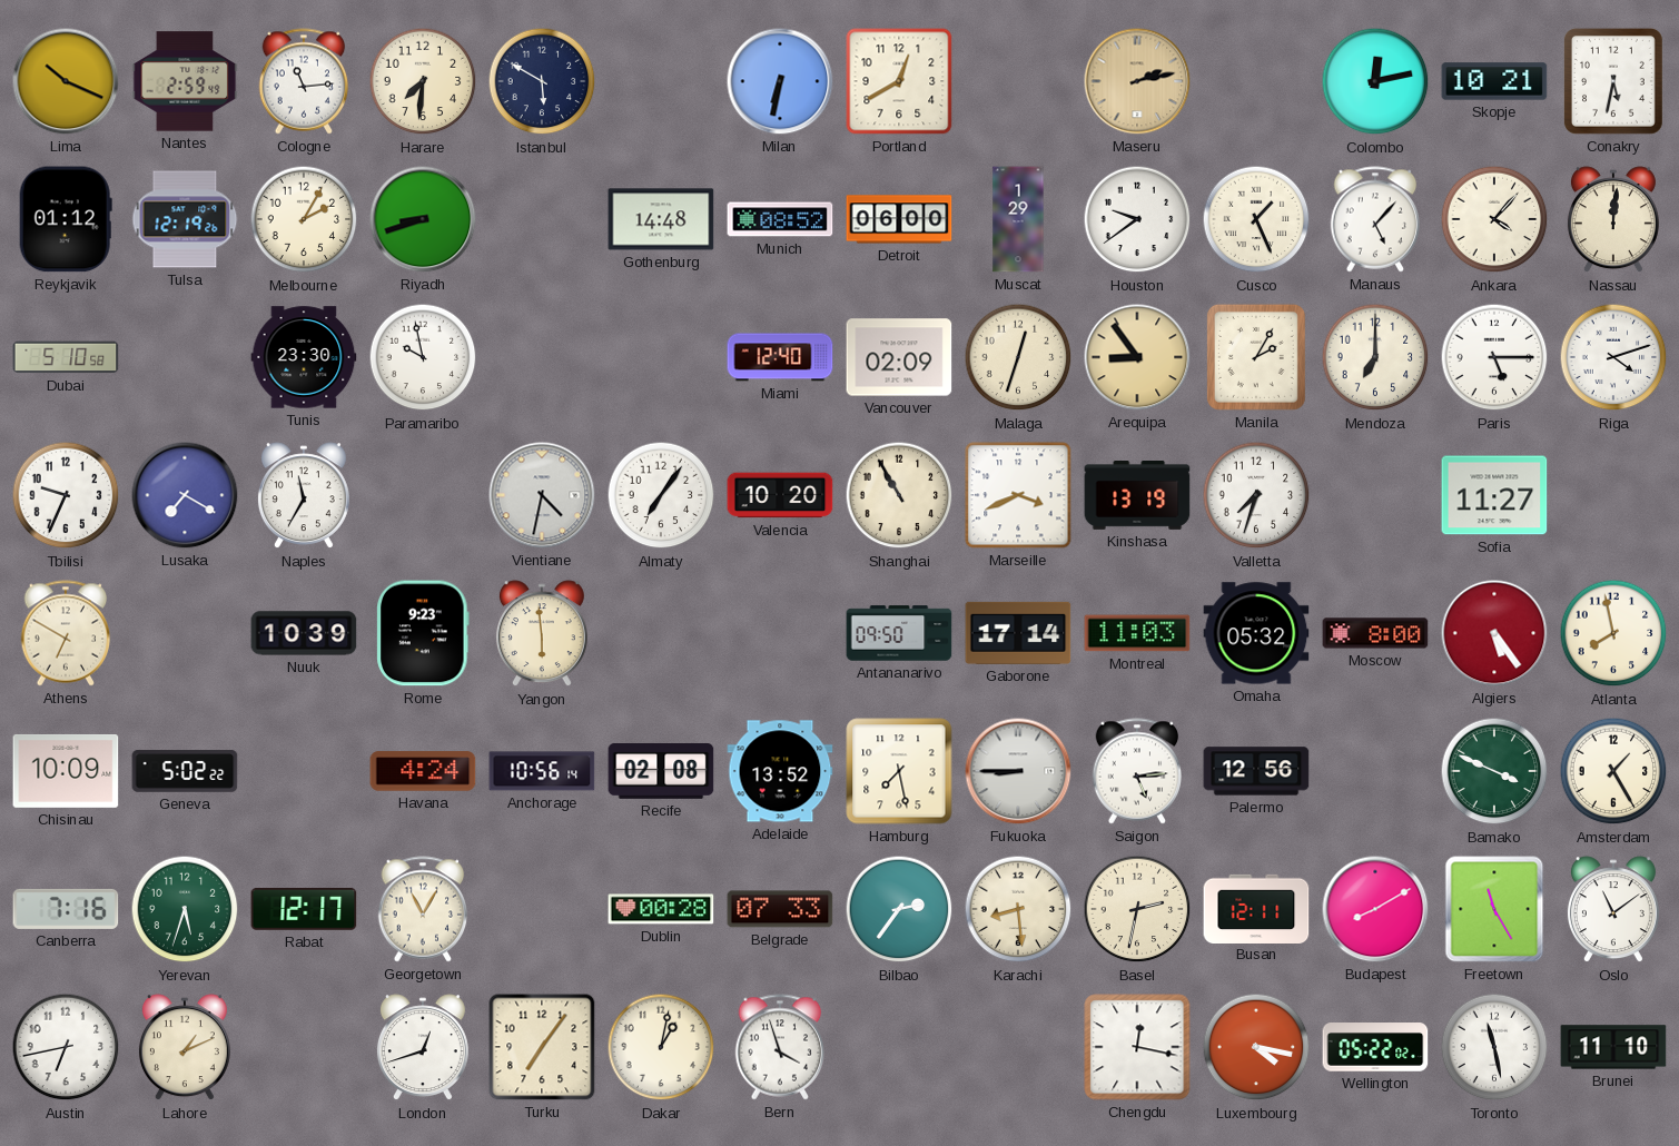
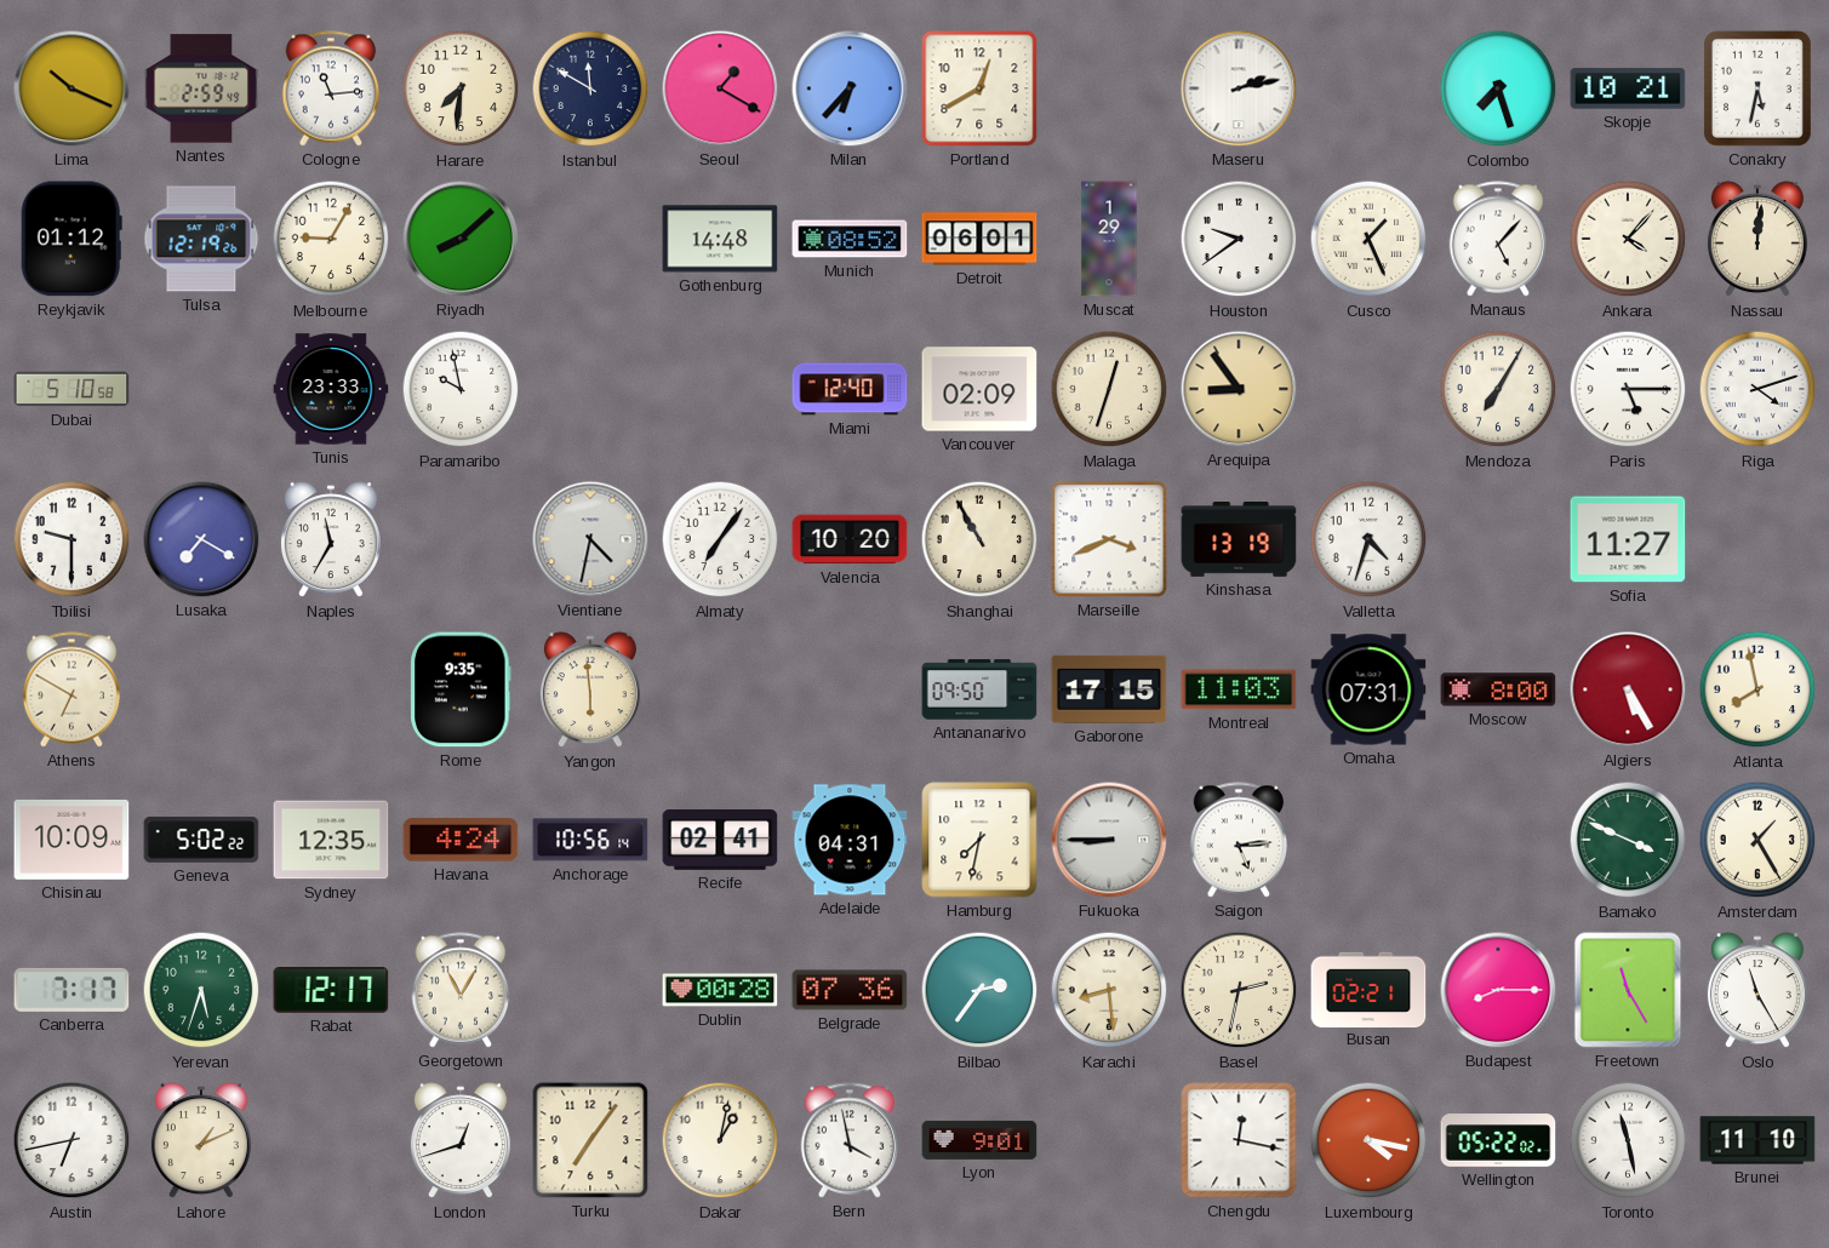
Istanbul: 5:50 -> 11:50 (590, 88)
Seoul: none -> 1:20 (720, 88)
Milan: 6:32 -> 6:37 (850, 88)
Maseru dial: champagne -> white (1239, 88)
Colombo: 12:13 -> 7:27 (1498, 88)
Melbourne: 2:05 -> 9:05 (331, 239)
Riyadh: 8:42 -> 8:08 (461, 239)
Detroit: 06:00 -> 06:01 (979, 239)
Tunis: 23:30 -> 23:33 (331, 389)
Manila: 2:05 -> none (1256, 357)
Mendoza: 7:00 -> 7:05 (1498, 389)
Tbilisi: 9:34 -> 9:30 (72, 539)
Valletta: 7:33 -> 4:33 (1368, 539)
Nuuk: 10:39 -> none (304, 633)
Rome: 9:23 -> 9:35 (461, 689)
Gaborone: 17:14 -> 17:15 (1109, 689)
Omaha: 05:32 -> 07:31 (1368, 689)
Algiers: 5:24 -> 5:25 (1628, 689)
Sydney: none -> 12:35 (331, 840)
Recife: 02:08 -> 02:41 (720, 841)
Adelaide: 13:52 -> 04:31 (850, 840)
Hamburg: 7:28 -> 7:32 (979, 840)
Palermo: 12:56 -> none (1256, 771)
Canberra: 7:16 -> 7:17 (72, 990)
Belgrade: 07:33 -> 07:36 (850, 990)
Busan: 12:11 -> 02:21 (1368, 989)
Budapest: 8:10 -> 8:15 (1498, 990)
Oslo: 11:09 -> 11:25 (1757, 991)
Bern: 3:57 -> 3:58 (850, 1140)
Lyon: none -> 9:01 (979, 1140)
